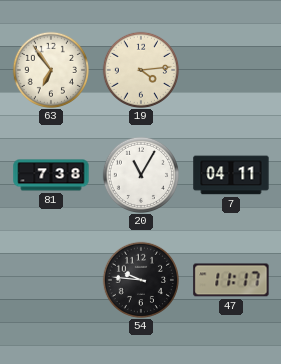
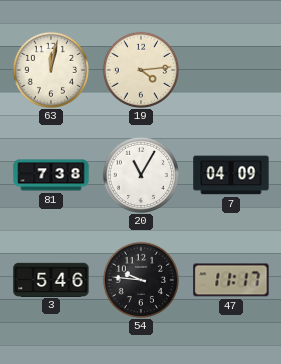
63: 6:54 -> 12:02 (50, 69)
7: 04:11 -> 04:09 (231, 175)
3: none -> 5:46 (51, 279)
